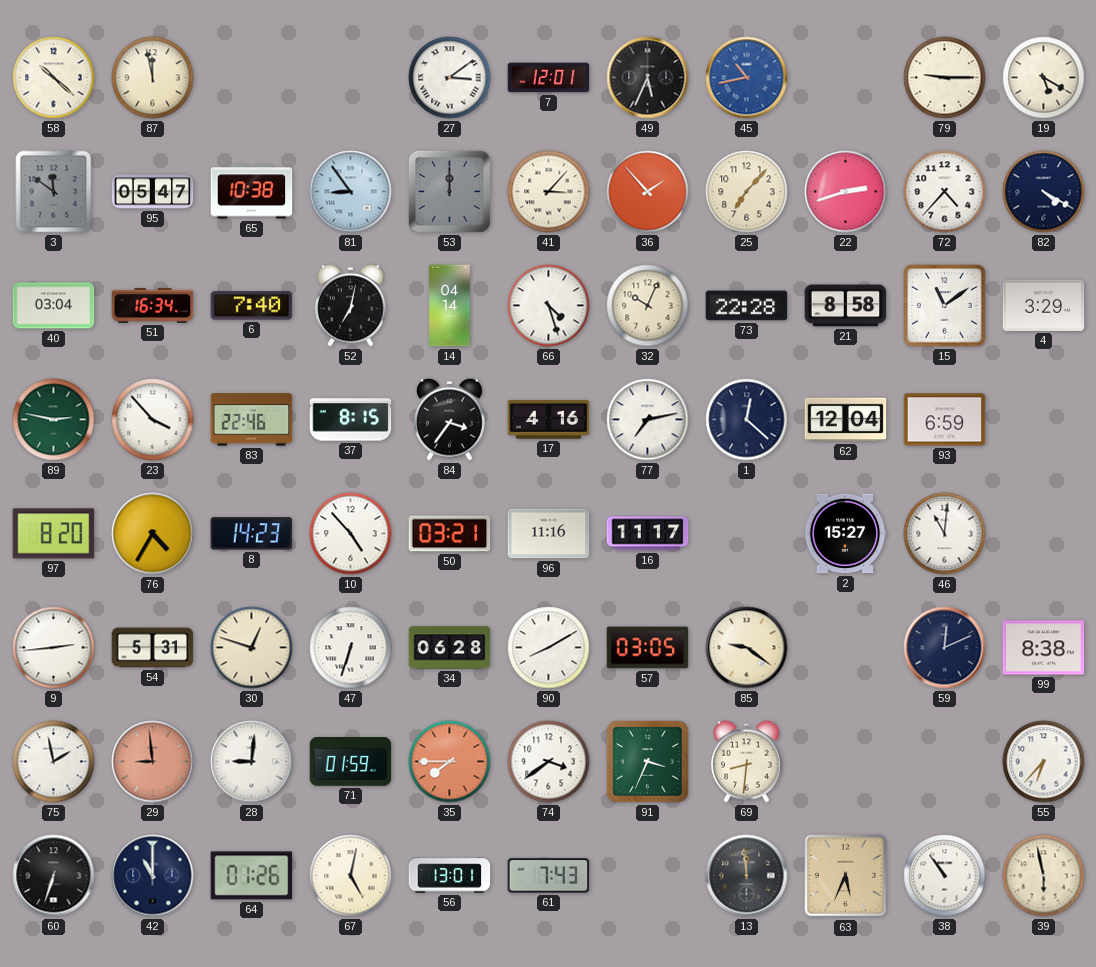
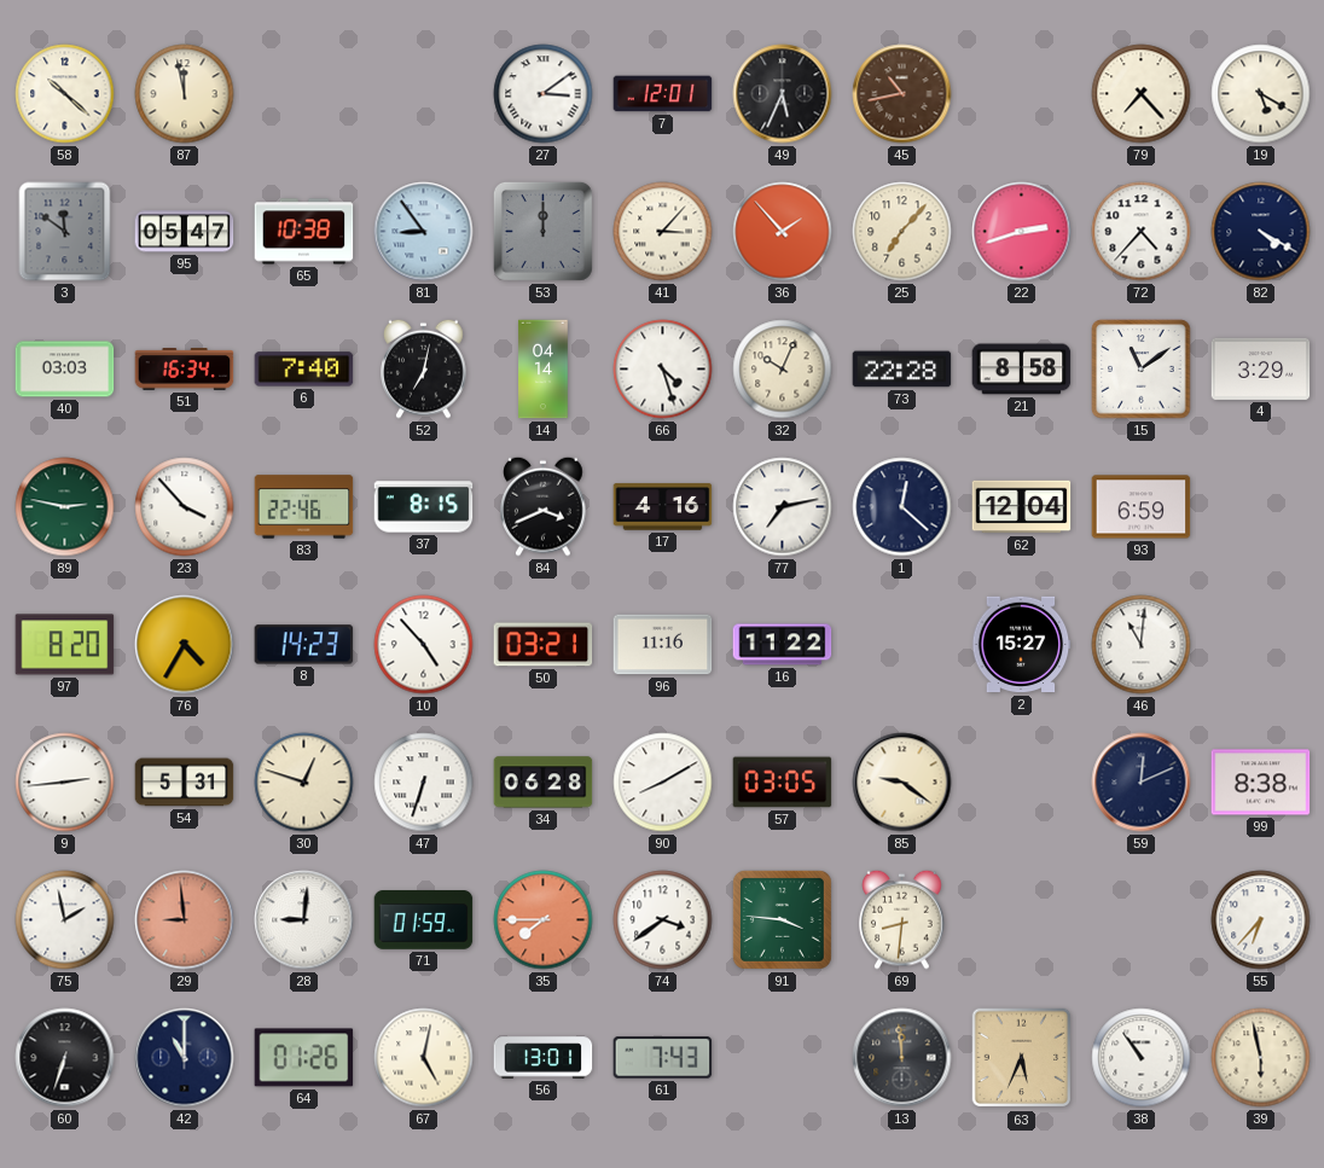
45 dial: blue -> brown (902, 94)
79: 9:15 -> 7:23 (1142, 94)
40: 03:04 -> 03:03 (65, 370)
84: 3:36 -> 3:41 (544, 506)
16: 11:17 -> 11:22 (783, 645)
91: 3:34 -> 3:46 (782, 919)
